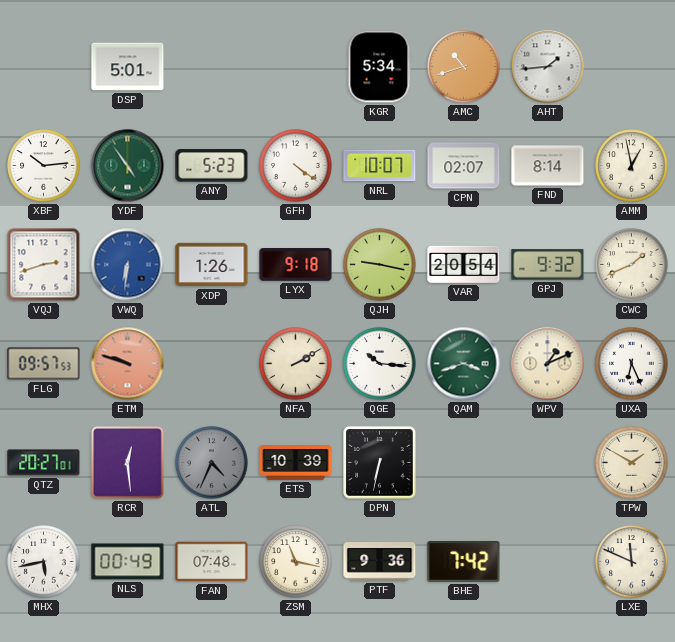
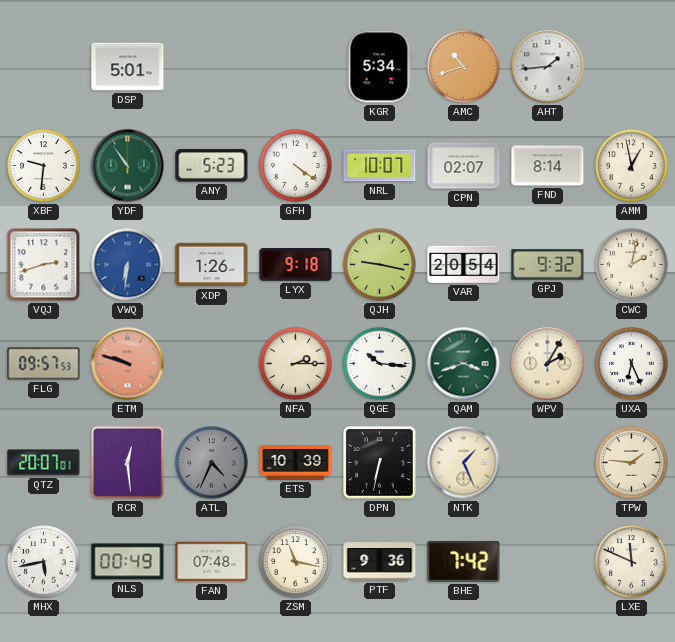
XBF: 10:14 -> 9:31 (44, 166)
YDF: 4:54 -> 10:54 (128, 166)
CWC: 1:41 -> 2:02 (632, 265)
NFA: 2:10 -> 2:15 (296, 364)
WPV: 1:11 -> 2:05 (548, 364)
QTZ: 20:27 -> 20:07 (44, 463)
NTK: none -> 1:26 (464, 463)
TPW: 1:50 -> 1:46 (632, 463)
